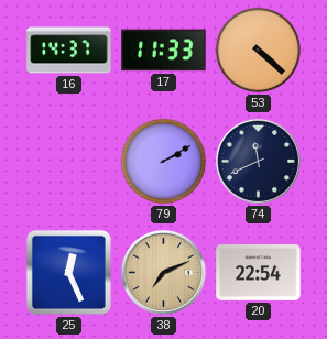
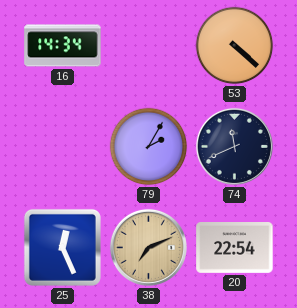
16: 14:37 -> 14:34 (63, 46)
17: 11:33 -> none (164, 51)
79: 2:10 -> 2:05 (149, 147)
